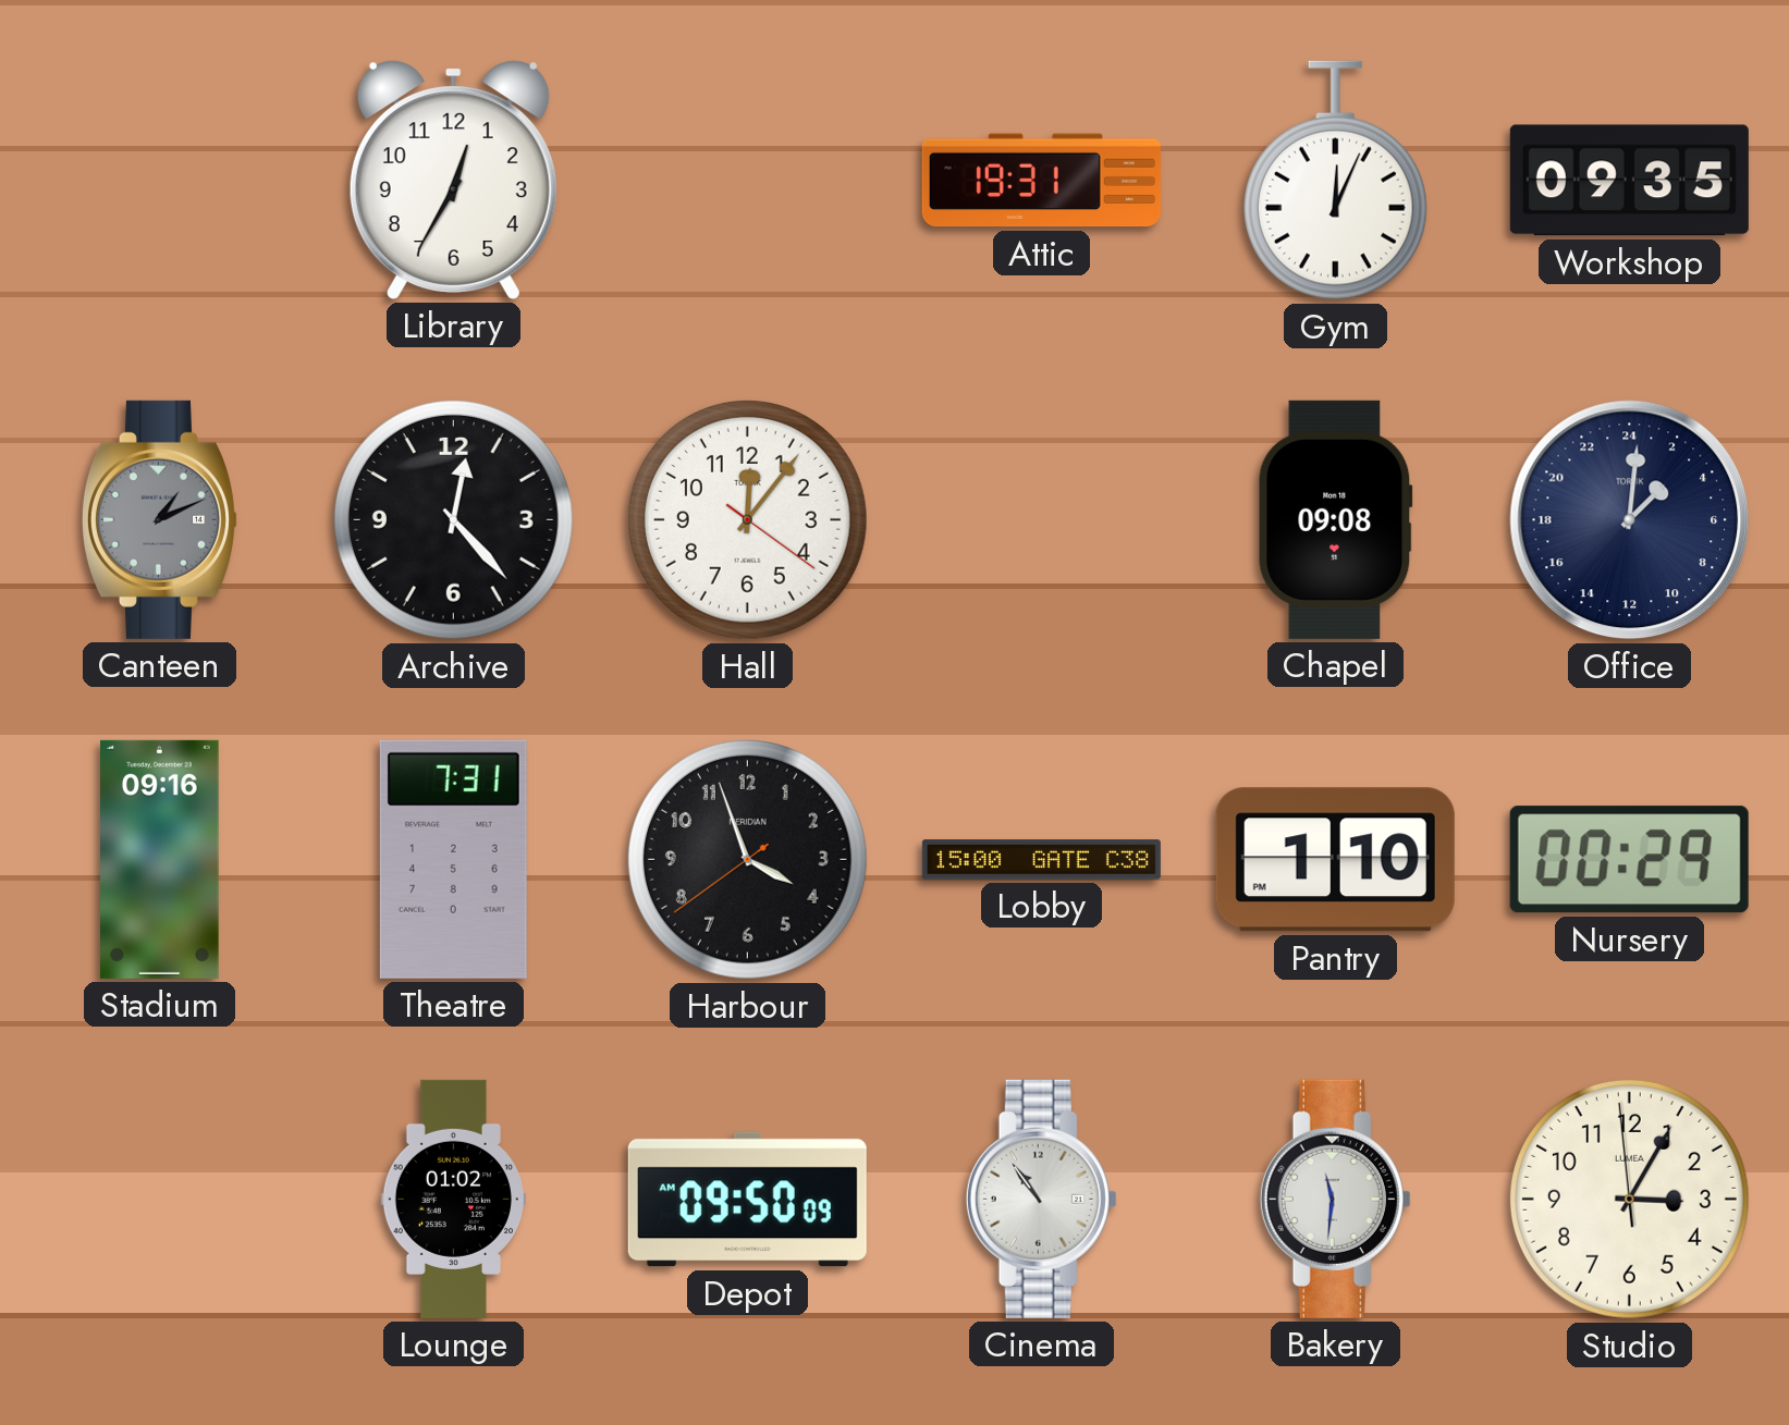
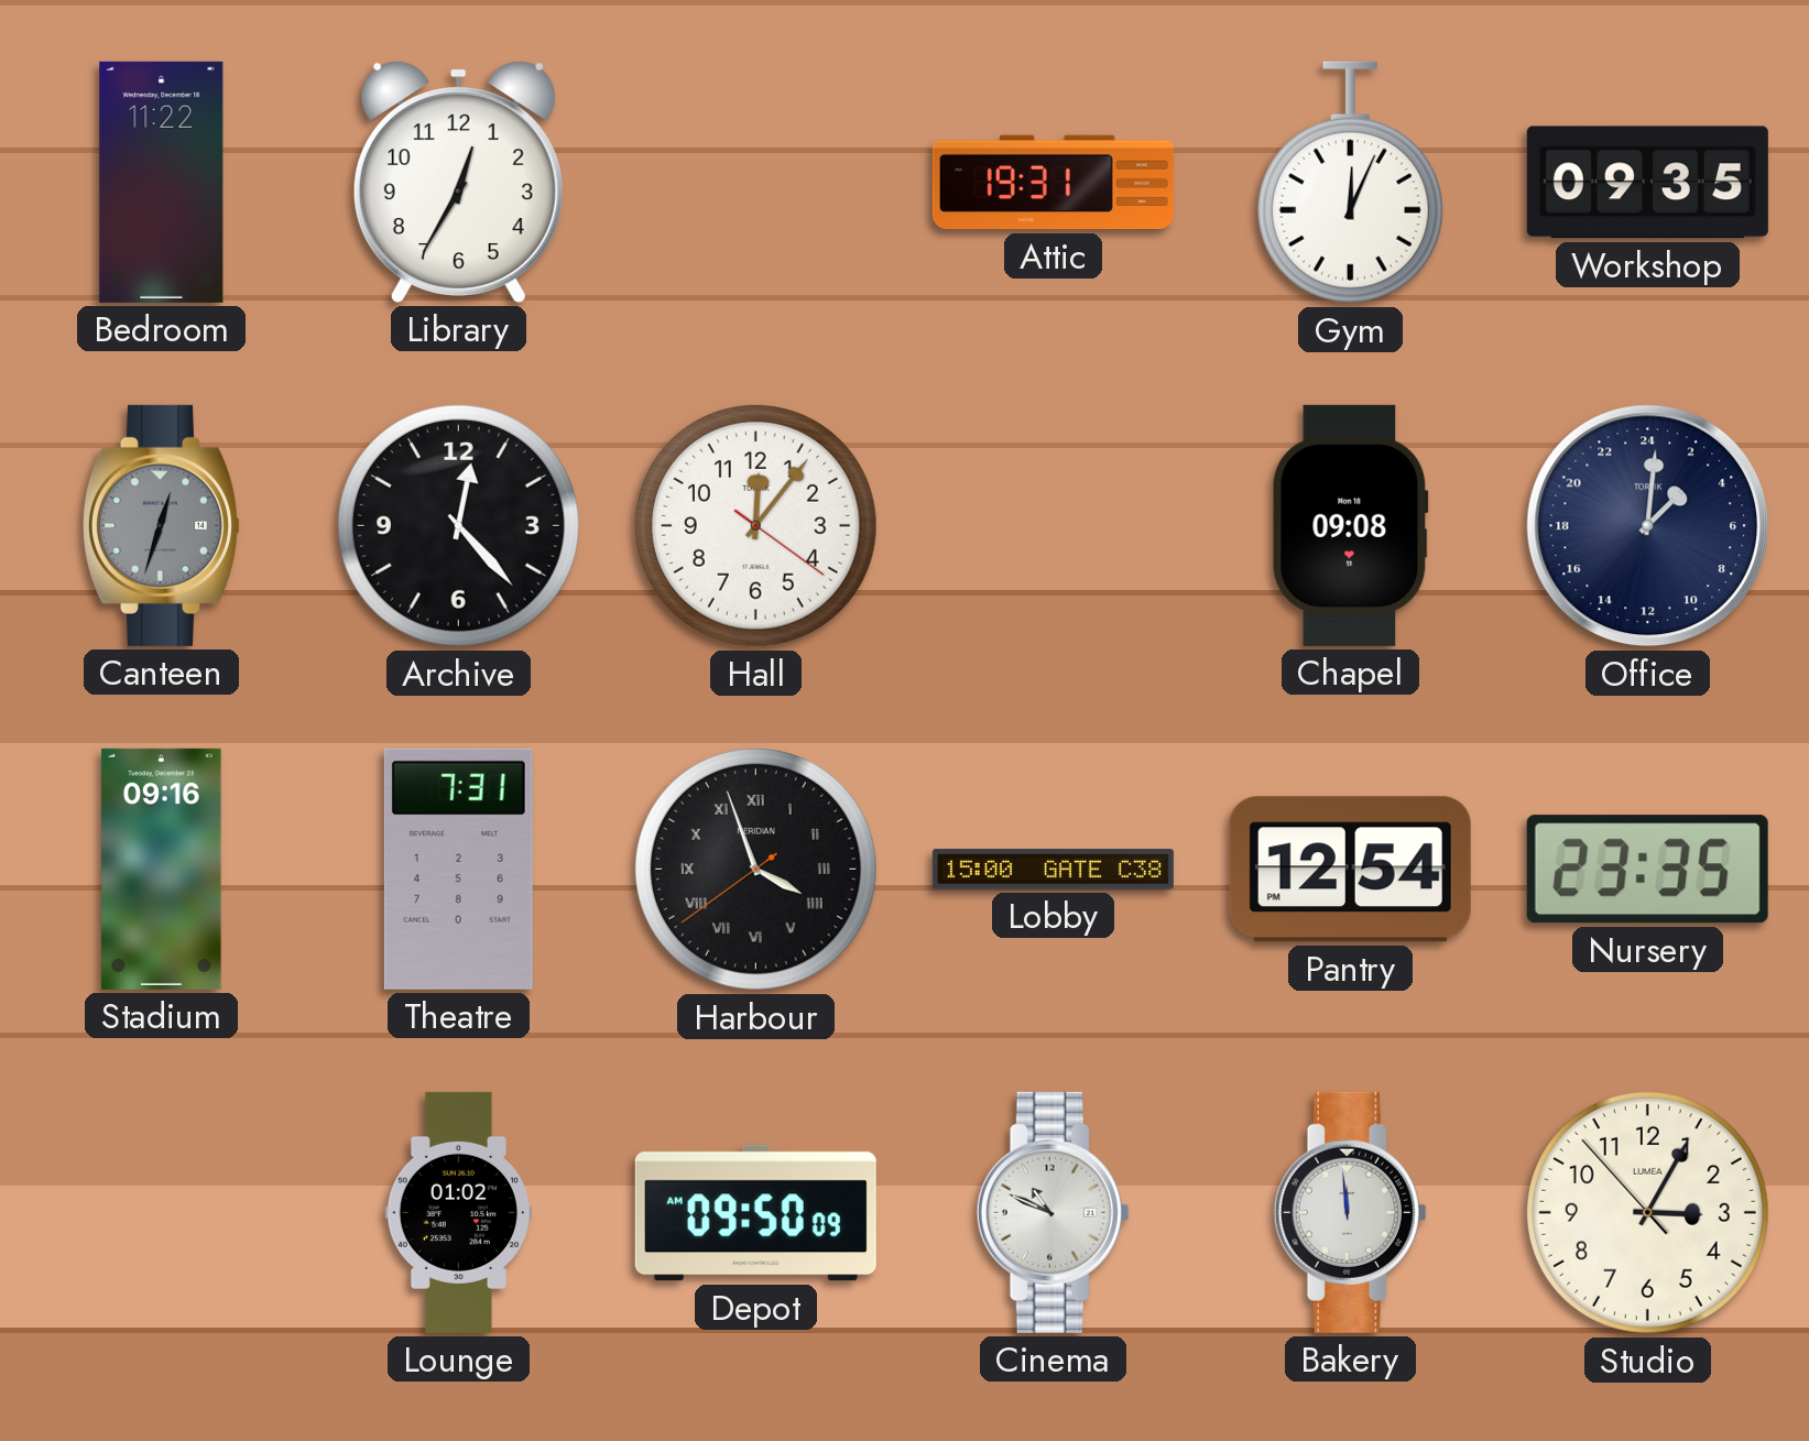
Bedroom: none -> 11:22 (162, 182)
Canteen: 1:11 -> 12:33 (161, 525)
Harbour numerals: Arabic -> Roman (755, 869)
Pantry: 1:10 -> 12:54 (1350, 870)
Nursery: 00:29 -> 23:35 (1647, 870)
Cinema: 10:54 -> 10:49 (1053, 1212)
Bakery: 11:31 -> 11:59 (1350, 1212)
Studio: 3:04:59 -> 3:04:53 (1647, 1212)
